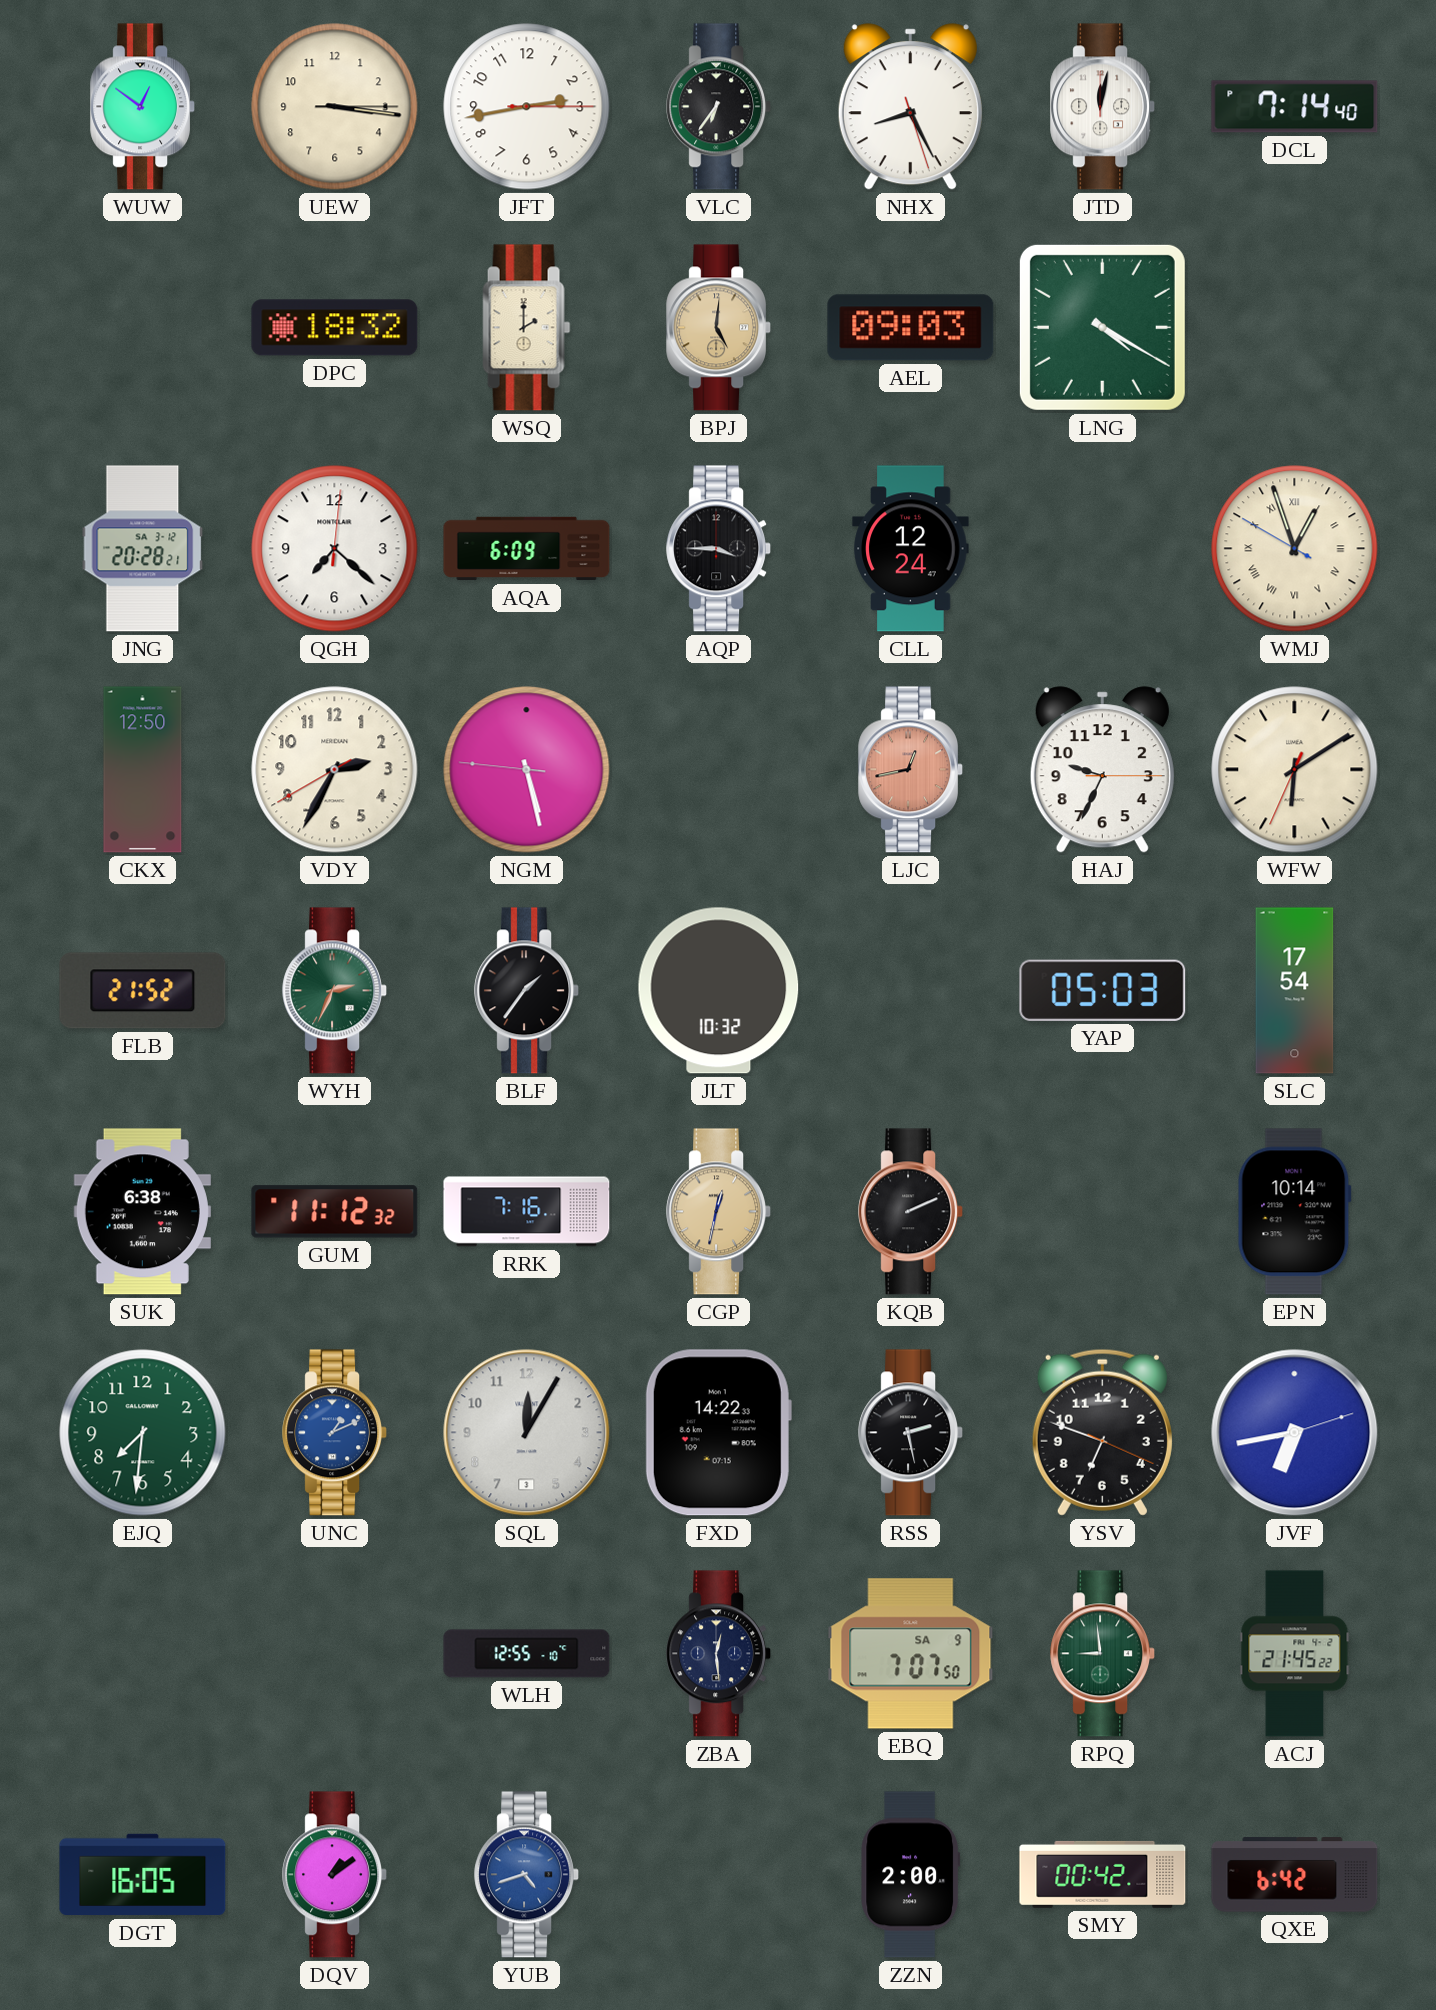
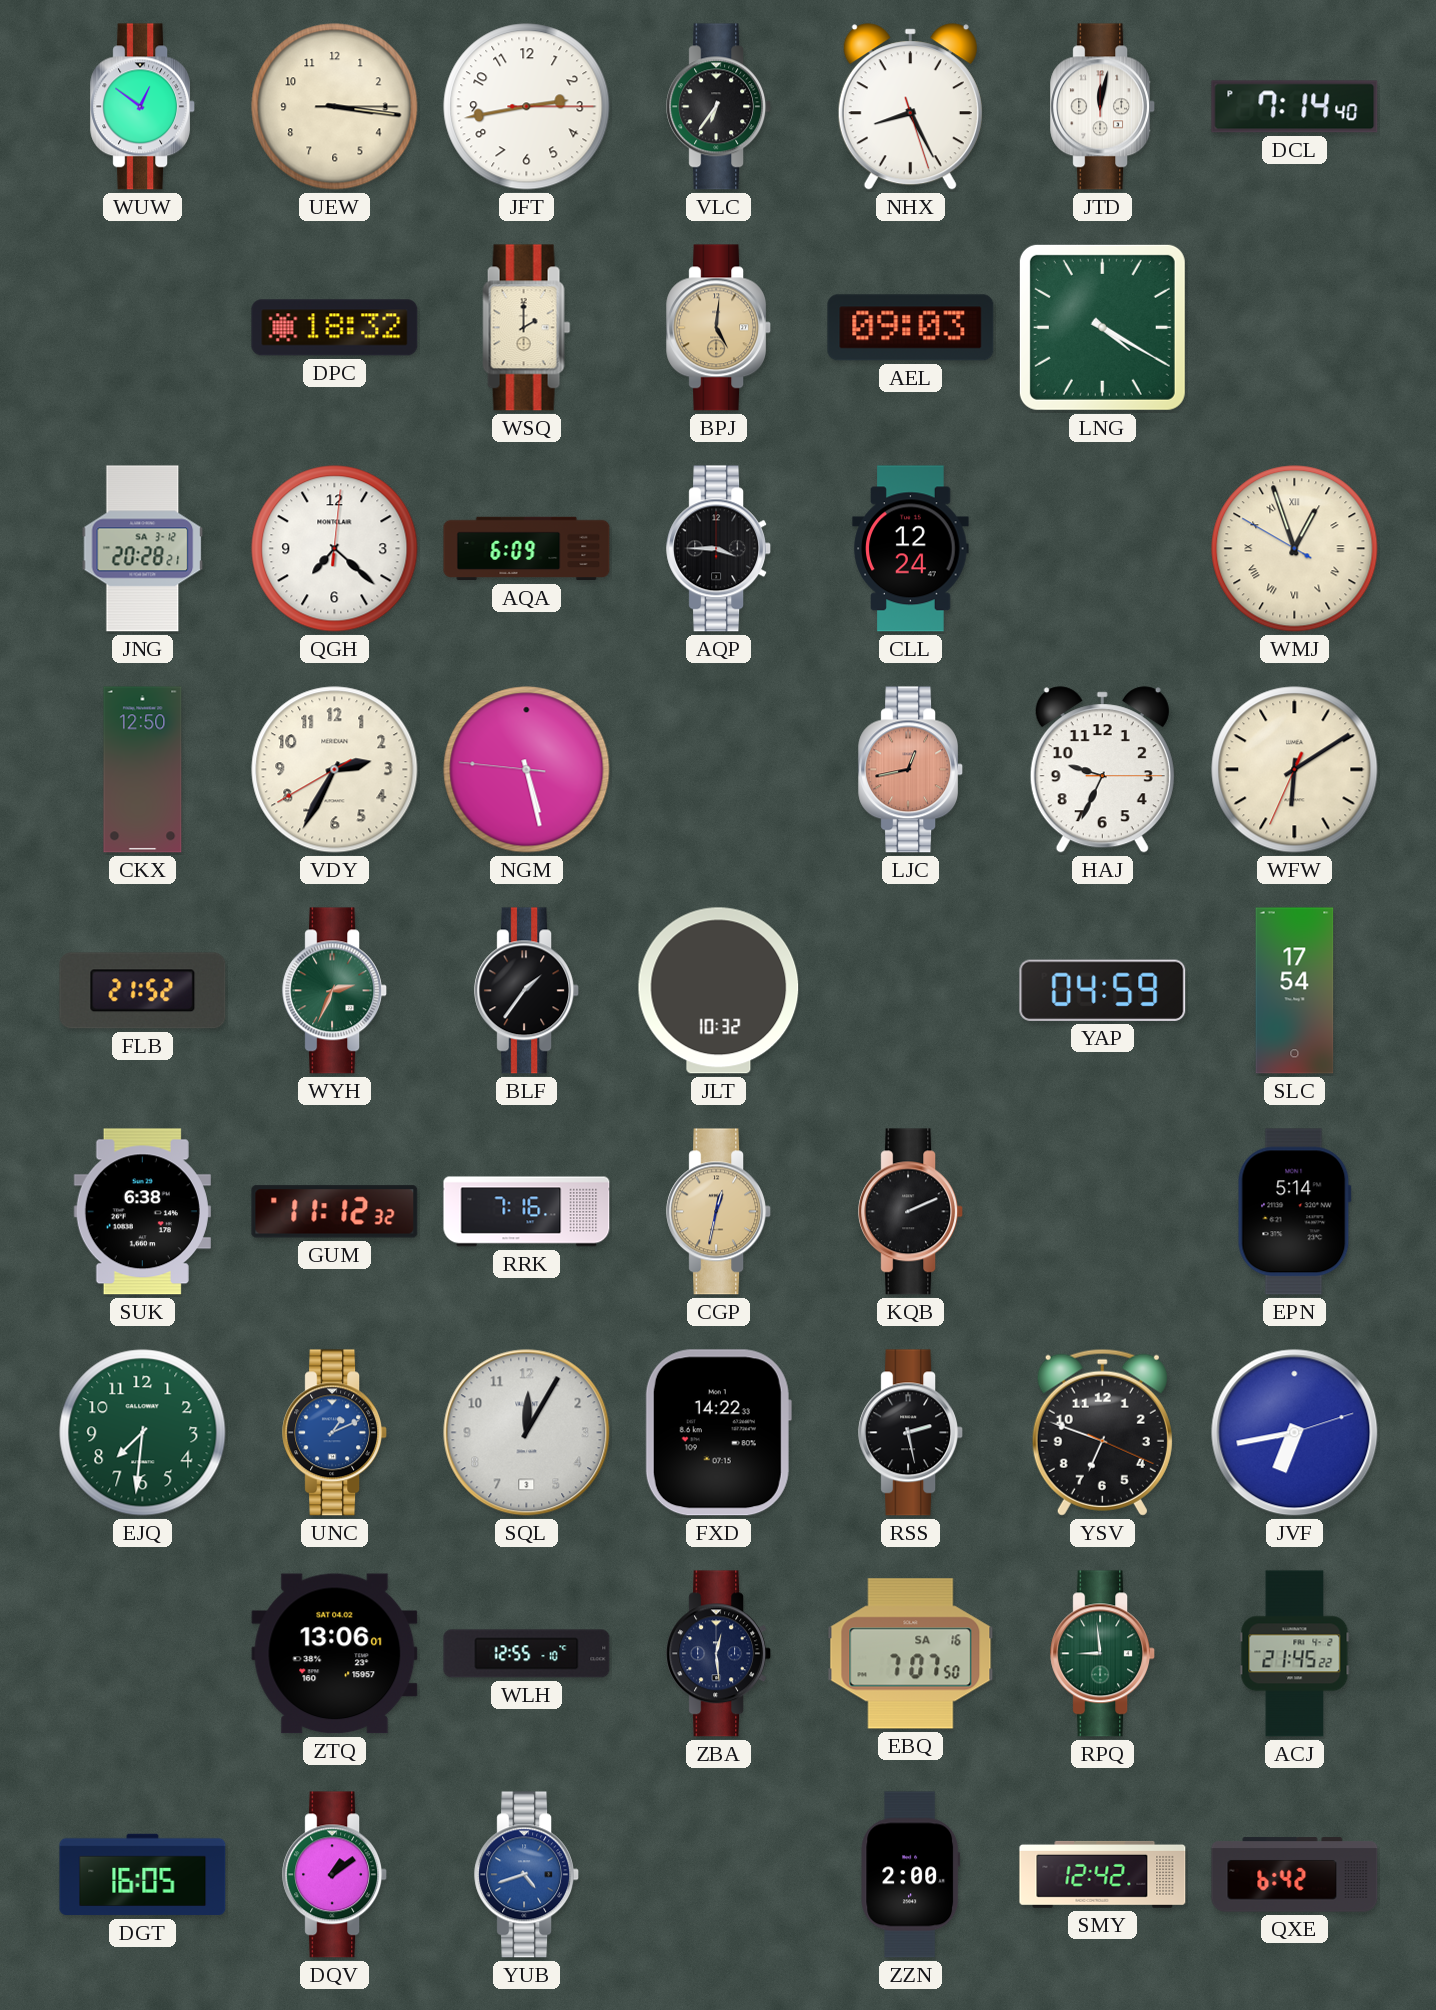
YAP: 05:03 -> 04:59 (1103, 990)
EPN: 10:14 -> 5:14 (1294, 1212)
ZTQ: none -> 13:06 (335, 1654)
EBQ date: SA 9 -> SA 16 (911, 1654)
SMY: 00:42 -> 12:42 (1103, 1874)
